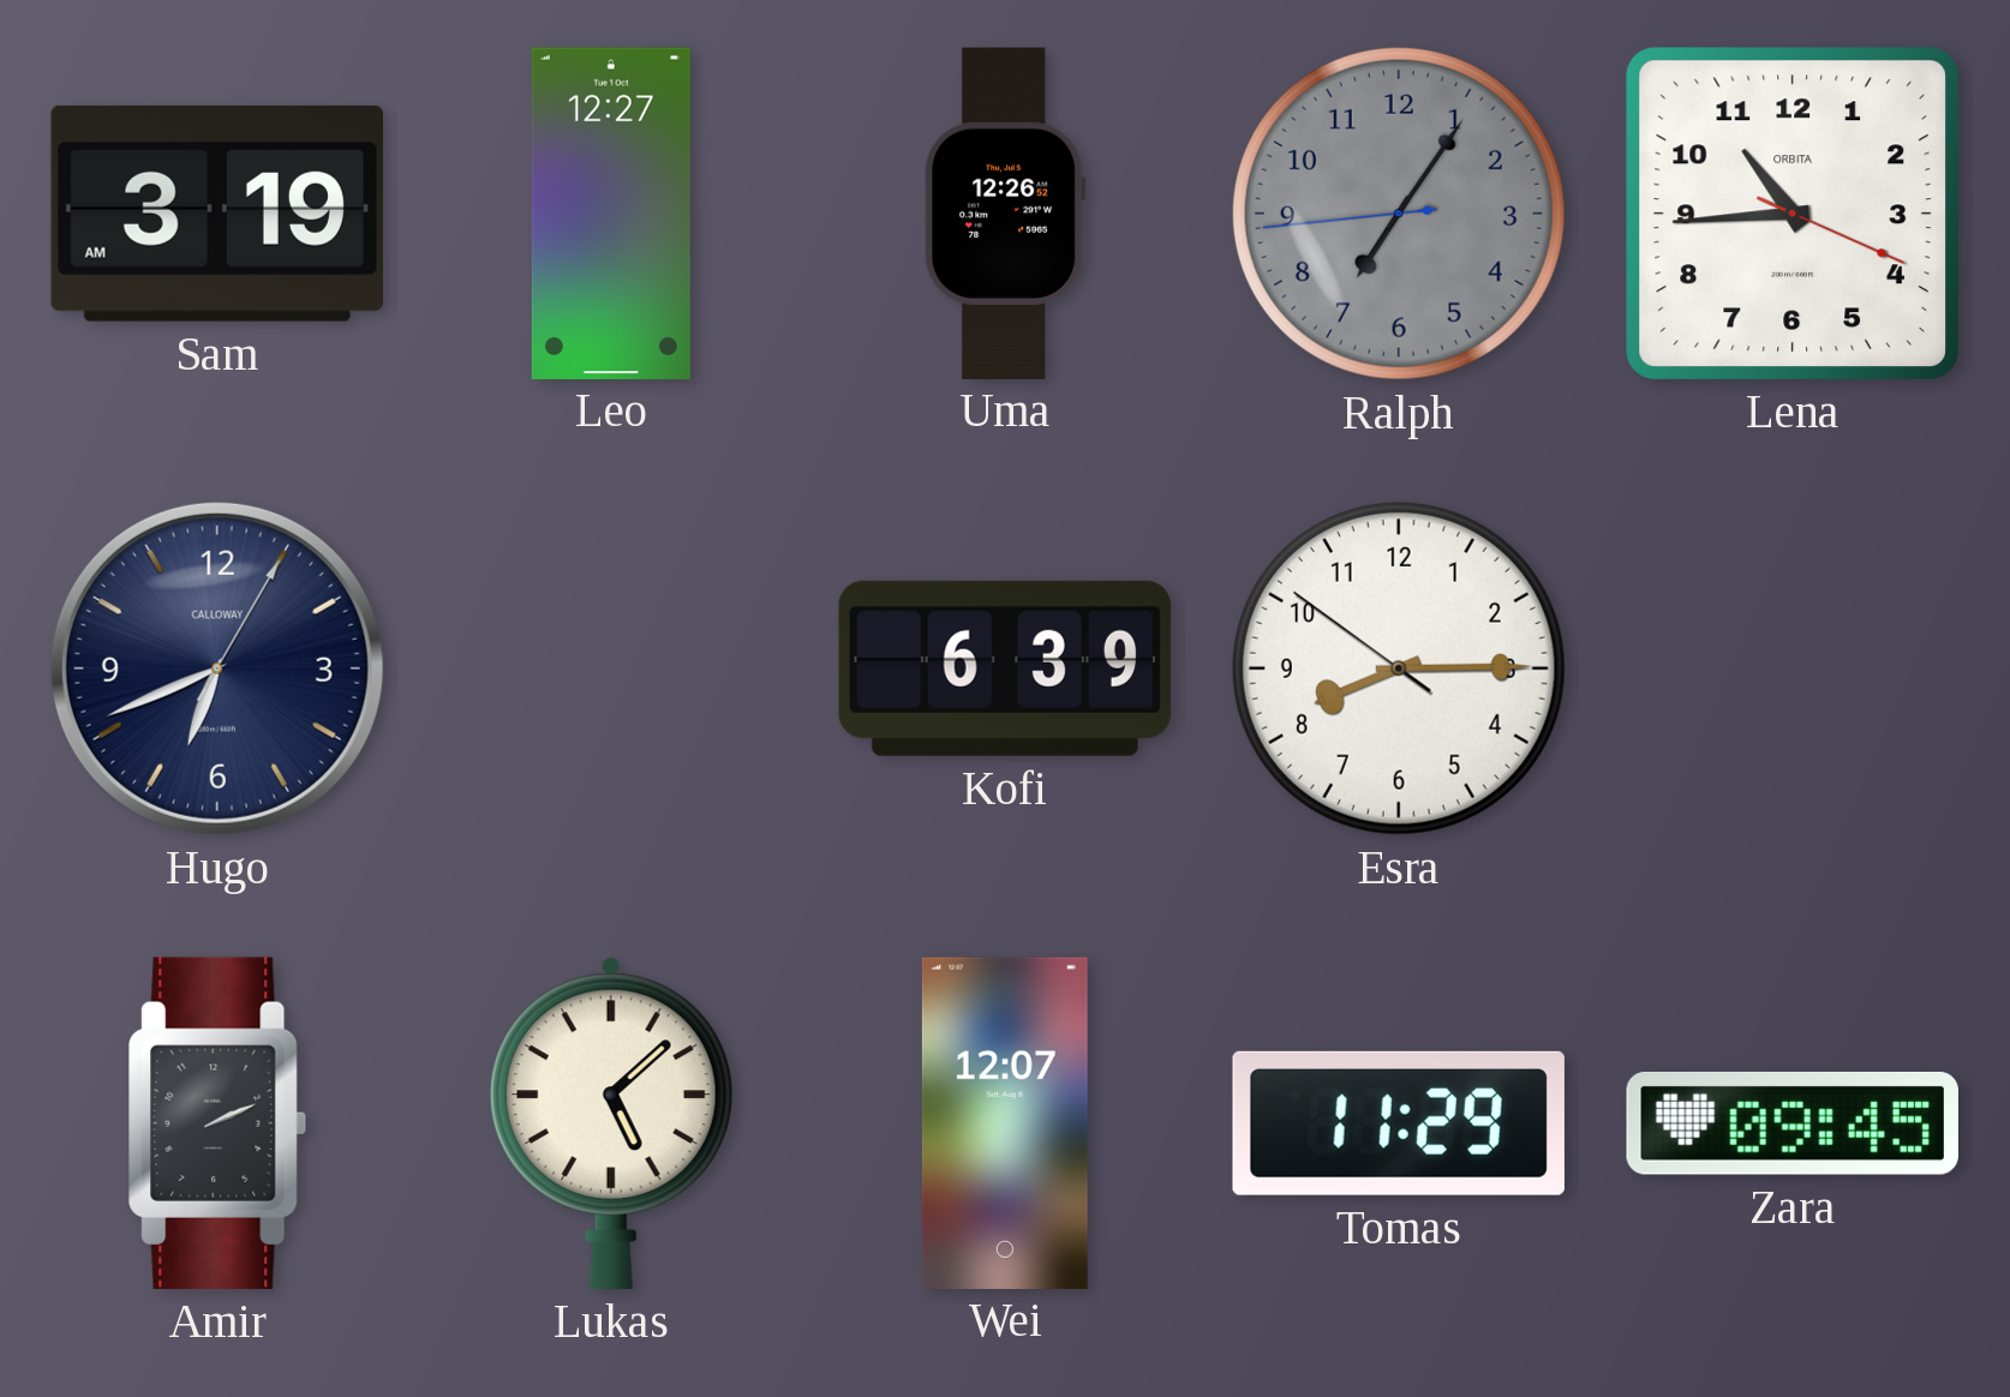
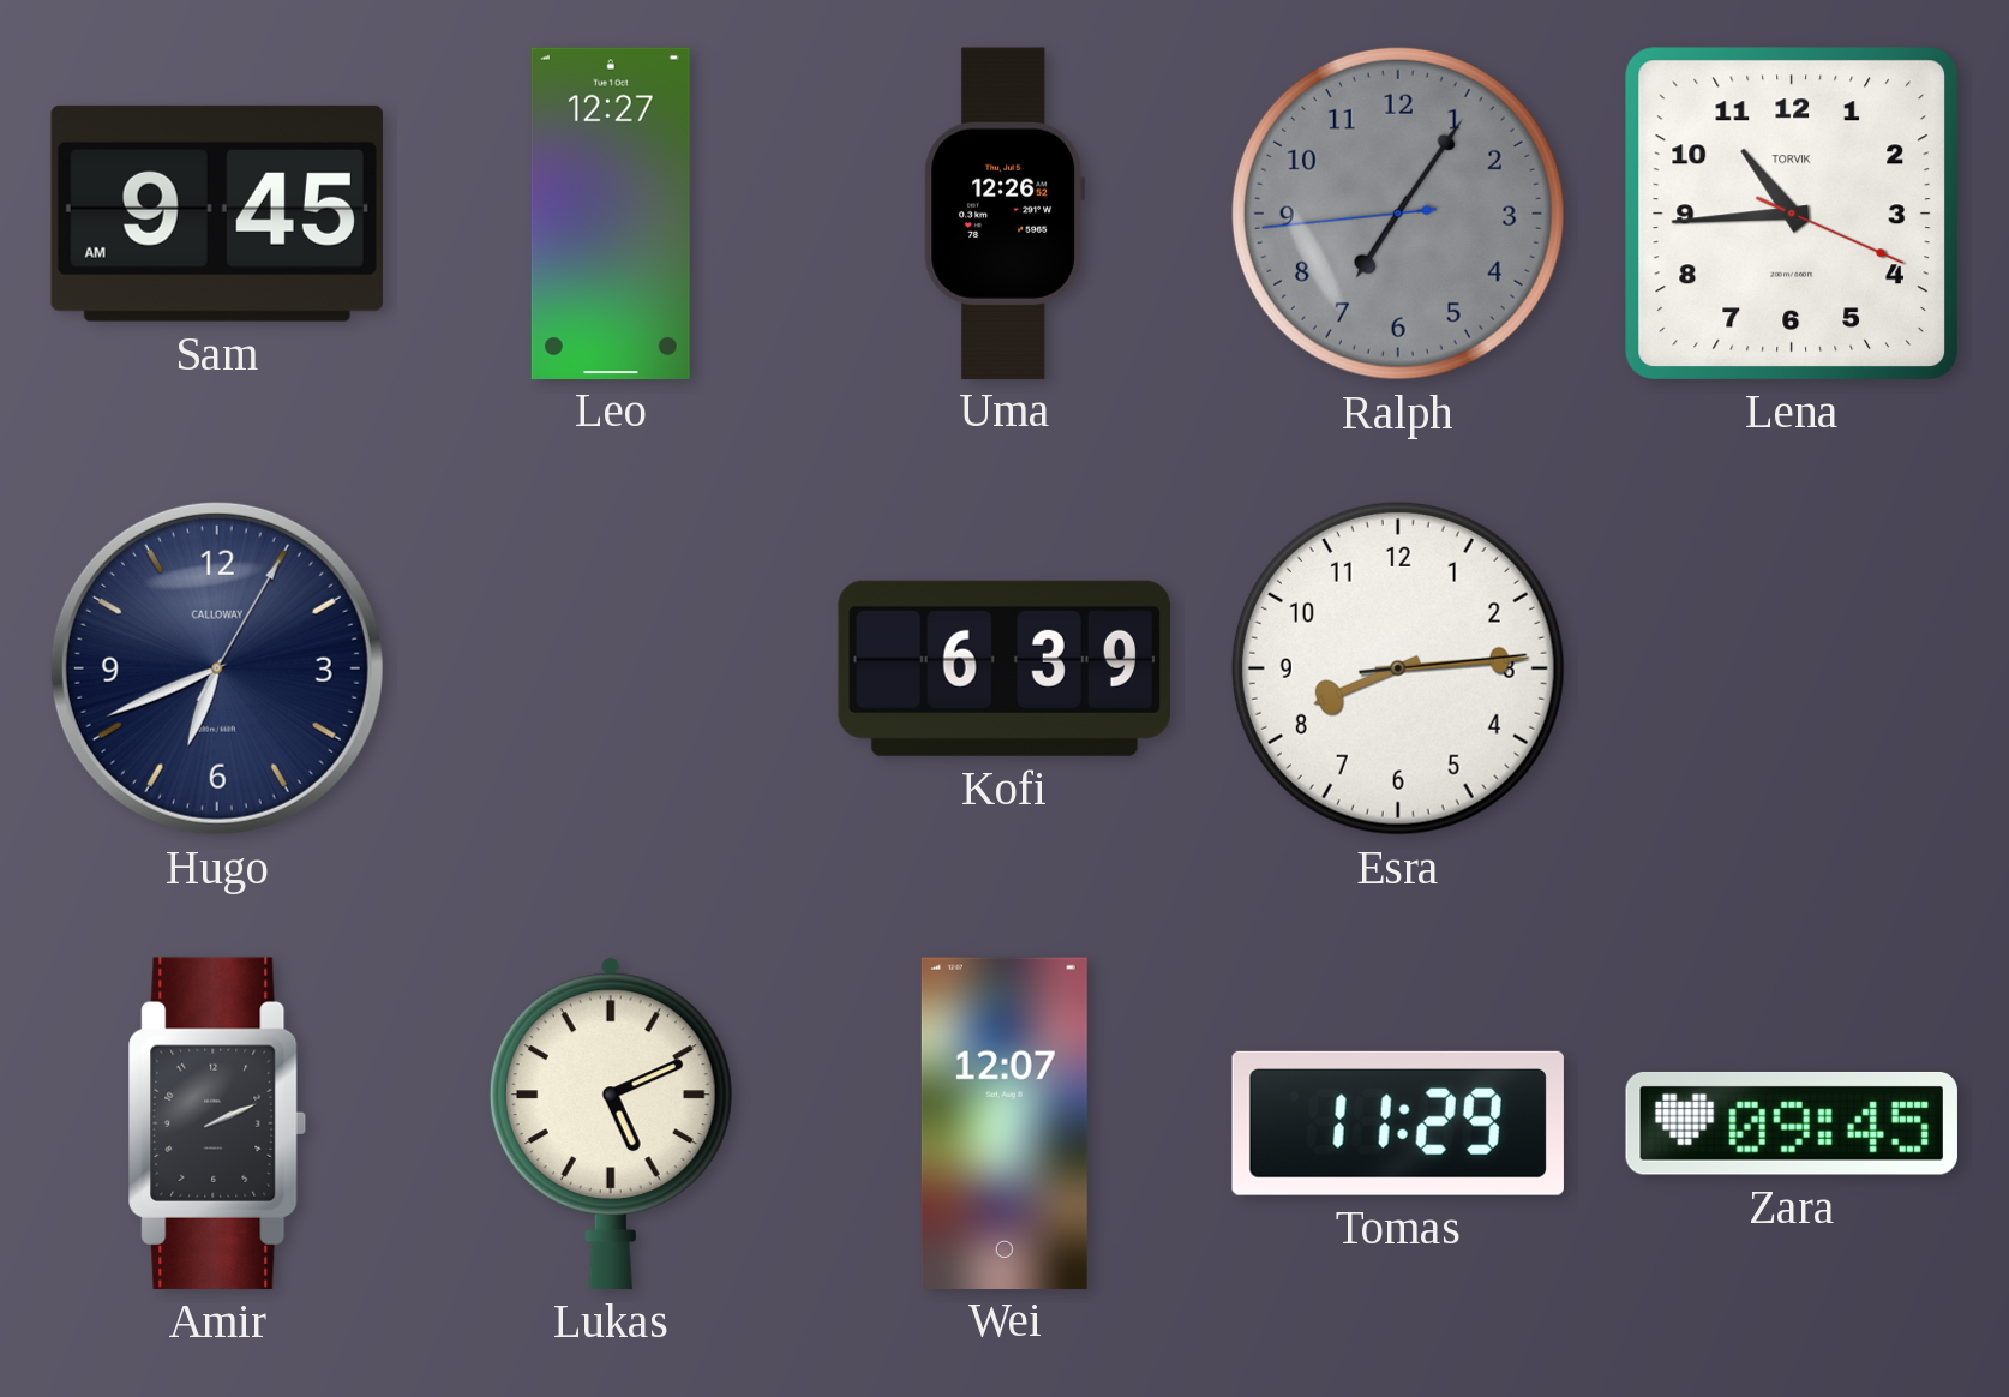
Sam: 3:19 -> 9:45 (217, 214)
Lena brand: ORBITA -> TORVIK (1792, 214)
Esra: 8:14:51 -> 8:14:14 (1398, 668)
Lukas: 5:08 -> 5:11 (611, 1123)
